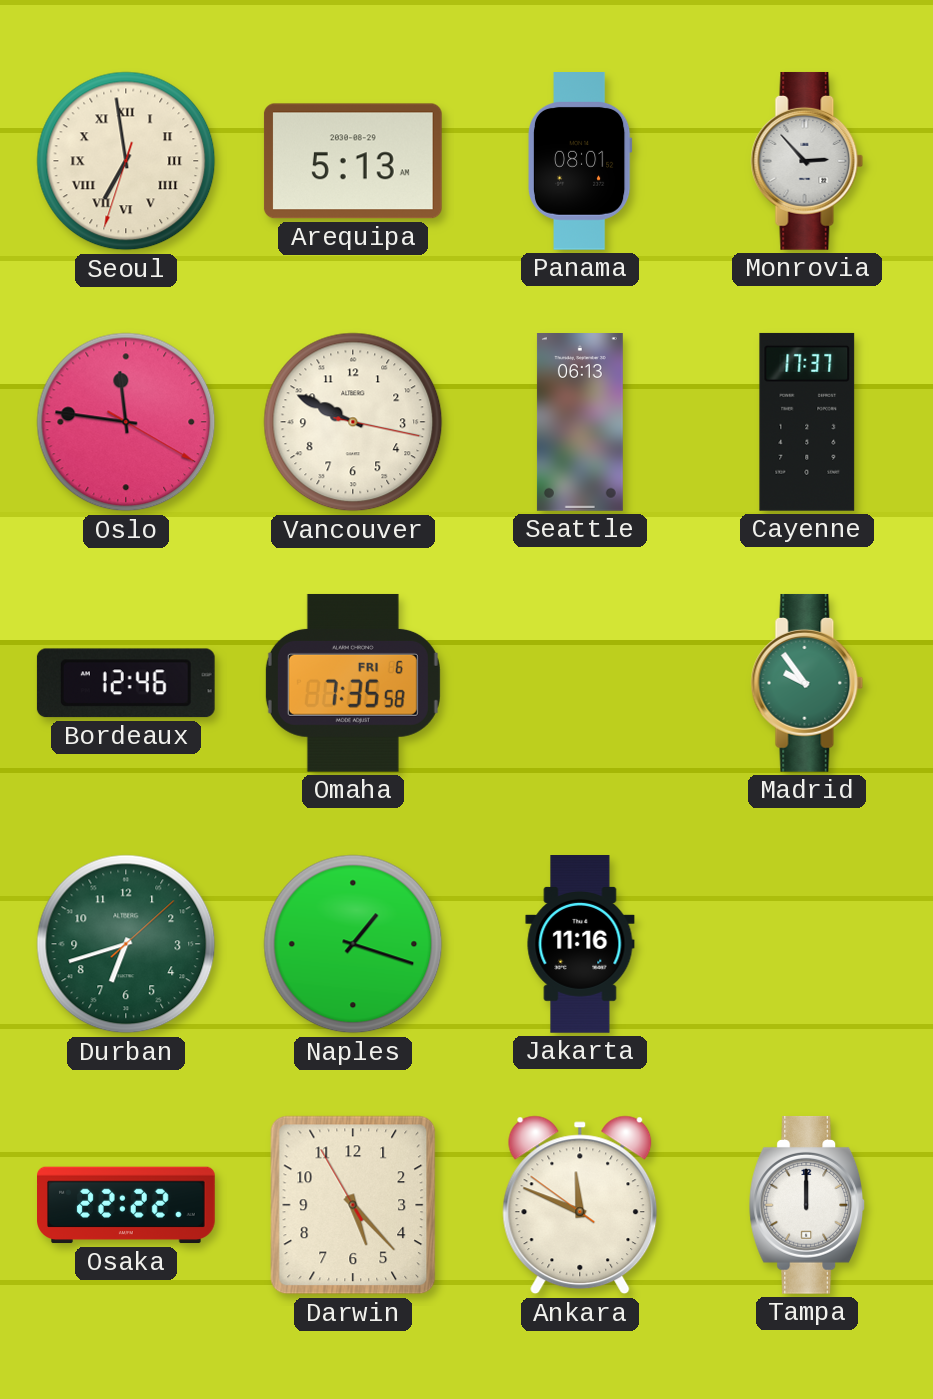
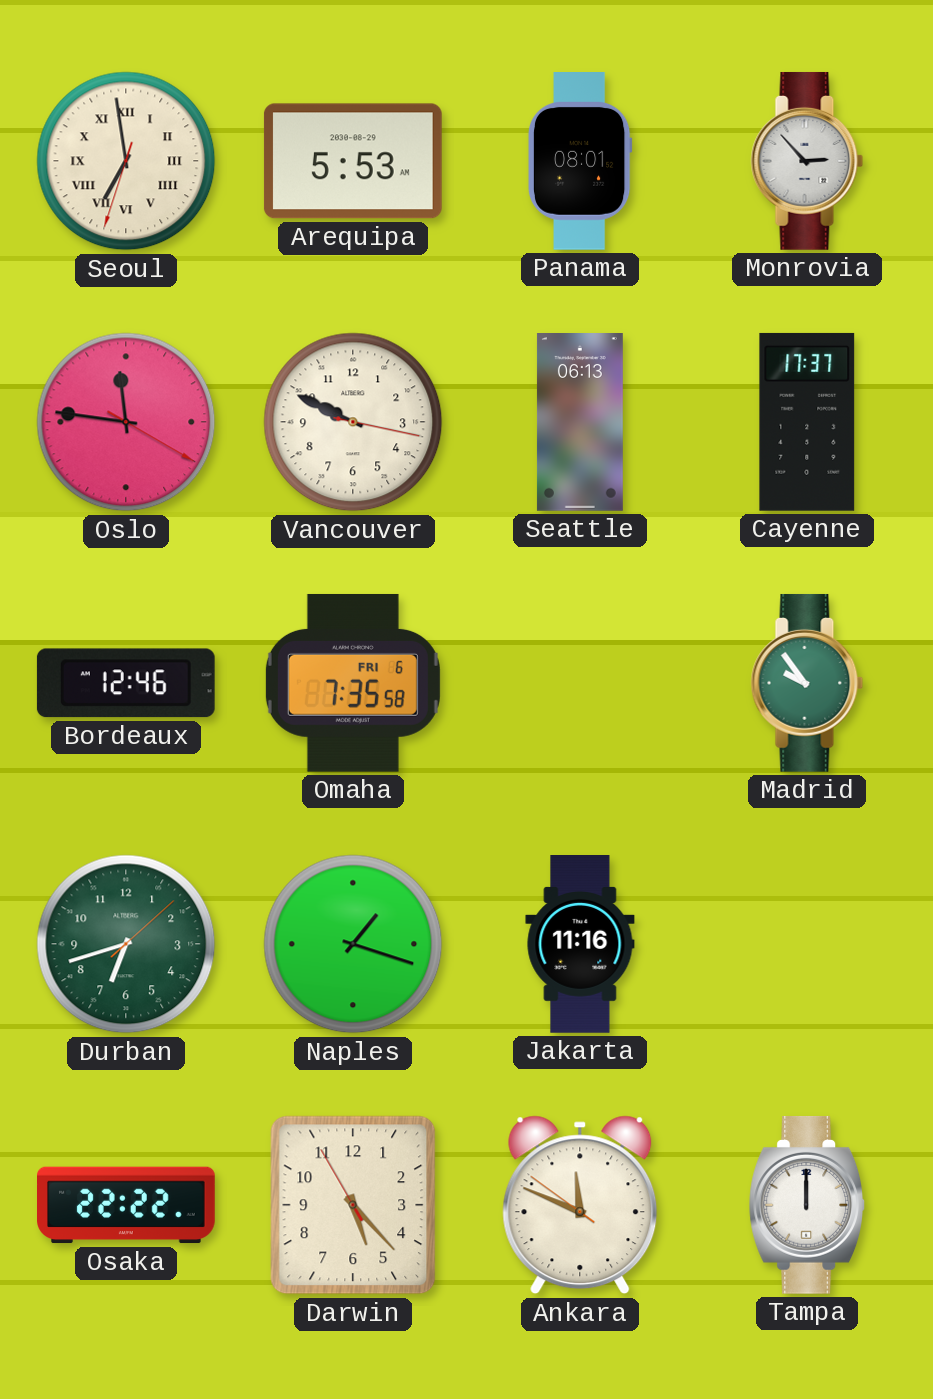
Arequipa: 5:13 -> 5:53 (353, 161)
